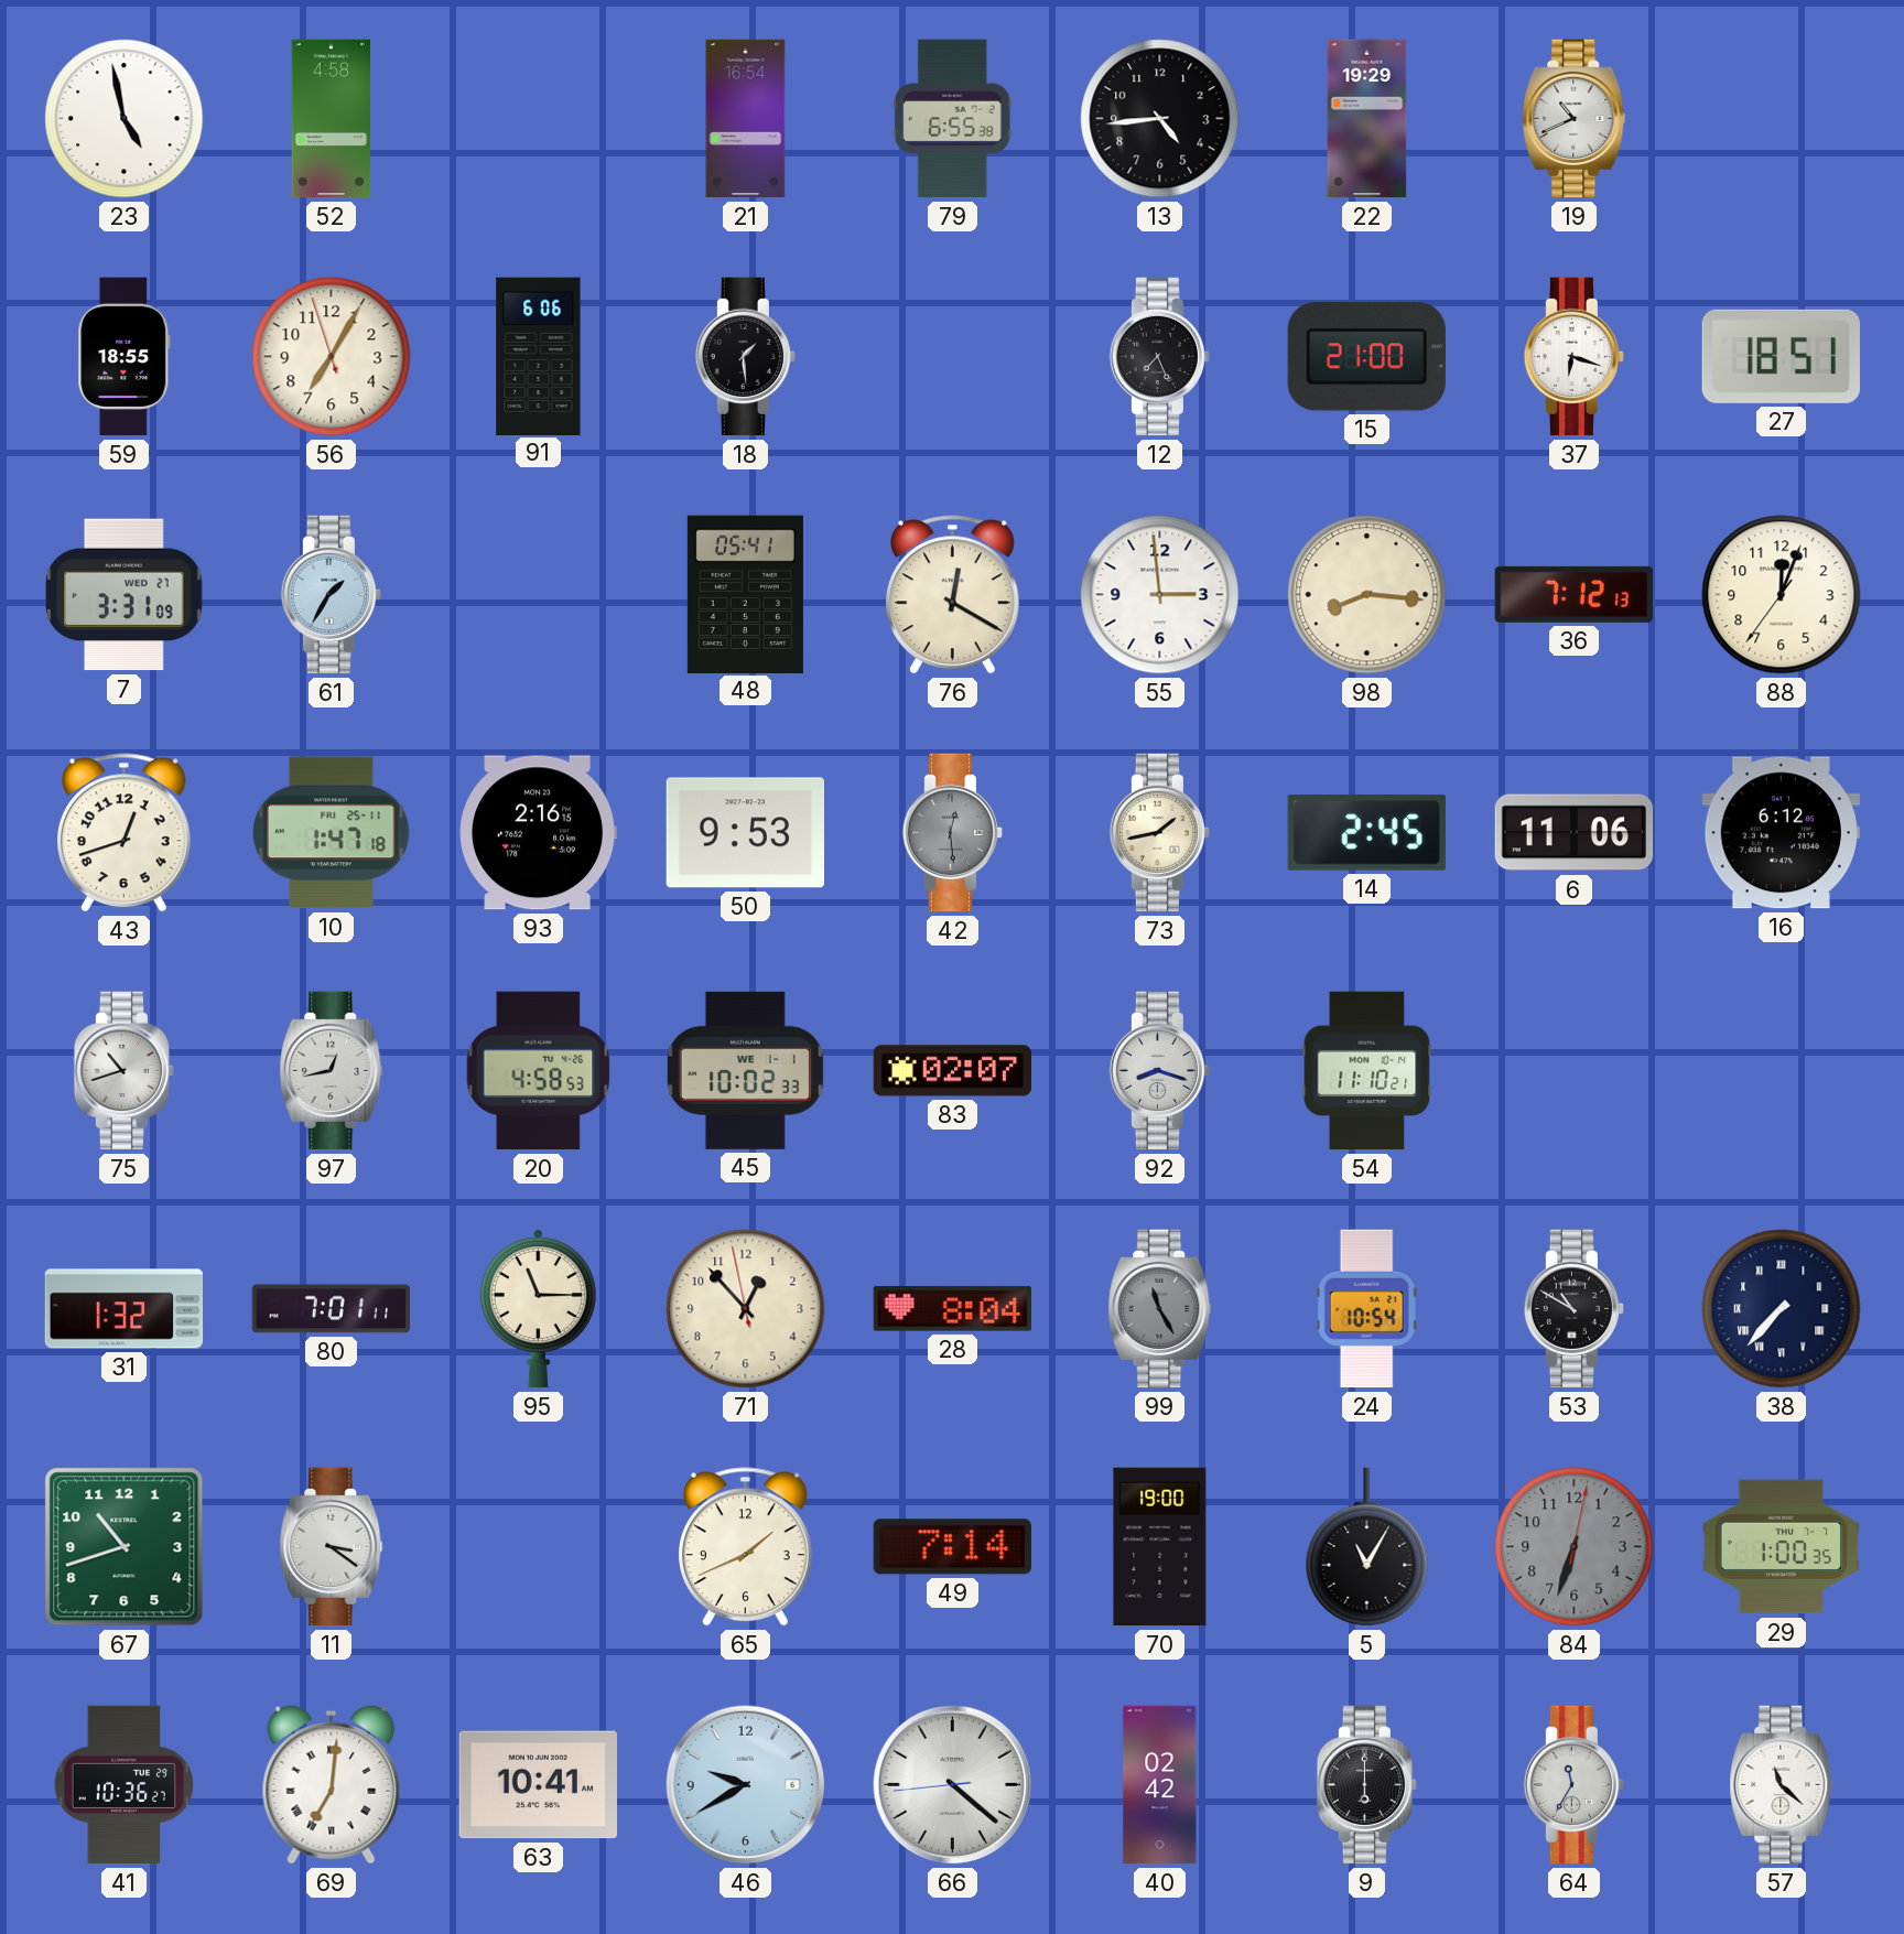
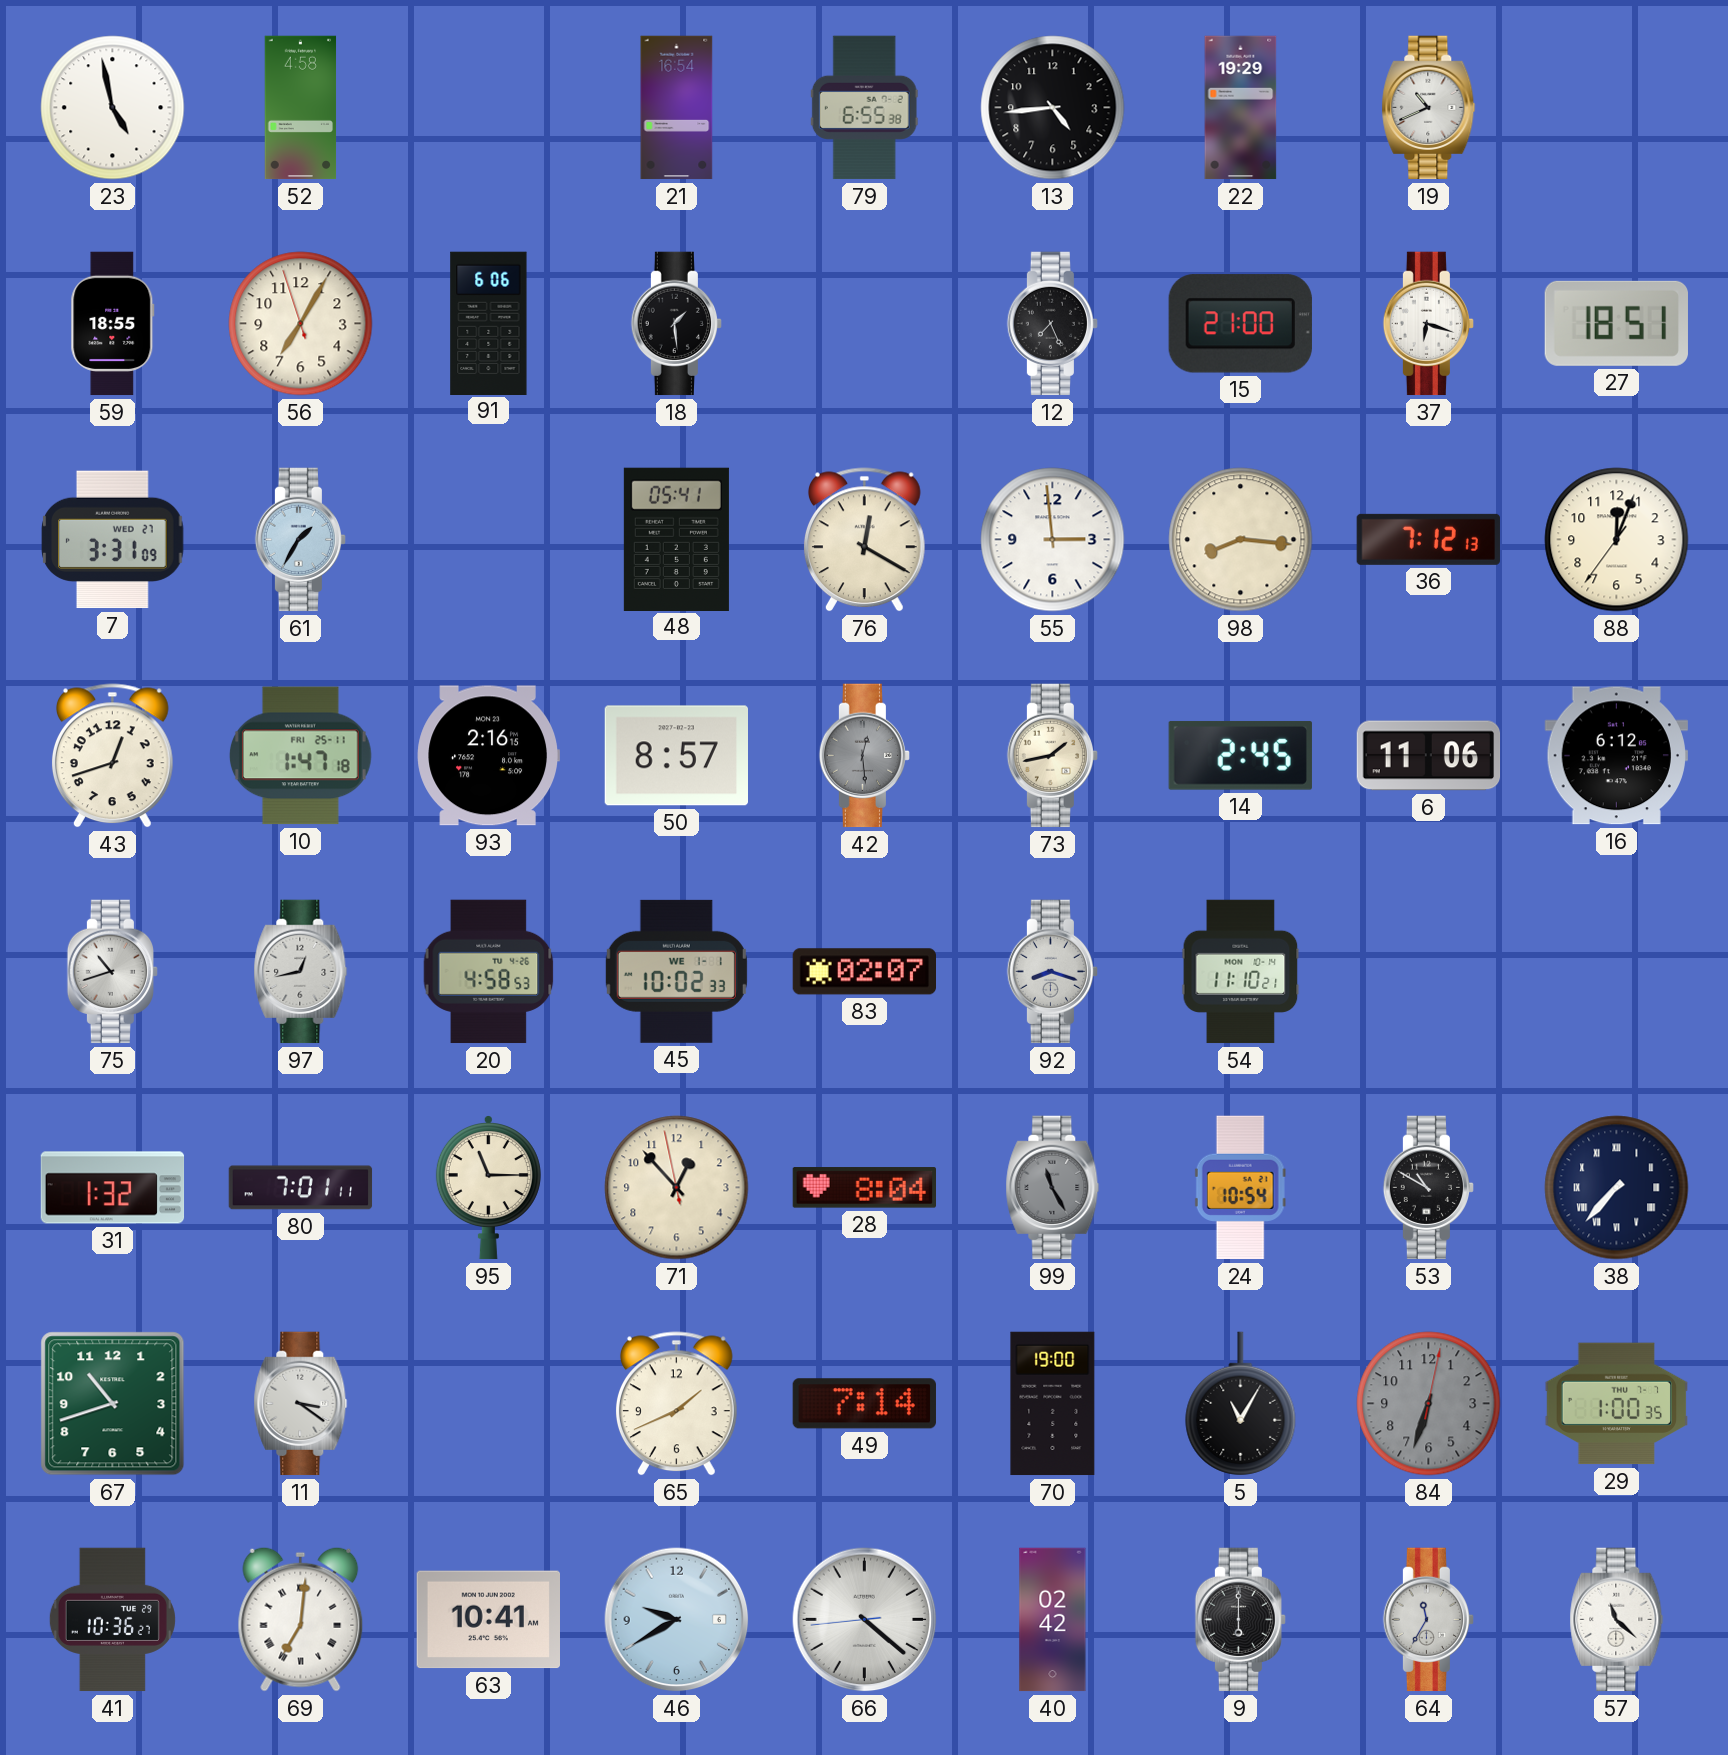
50: 9:53 -> 8:57 (676, 756)
